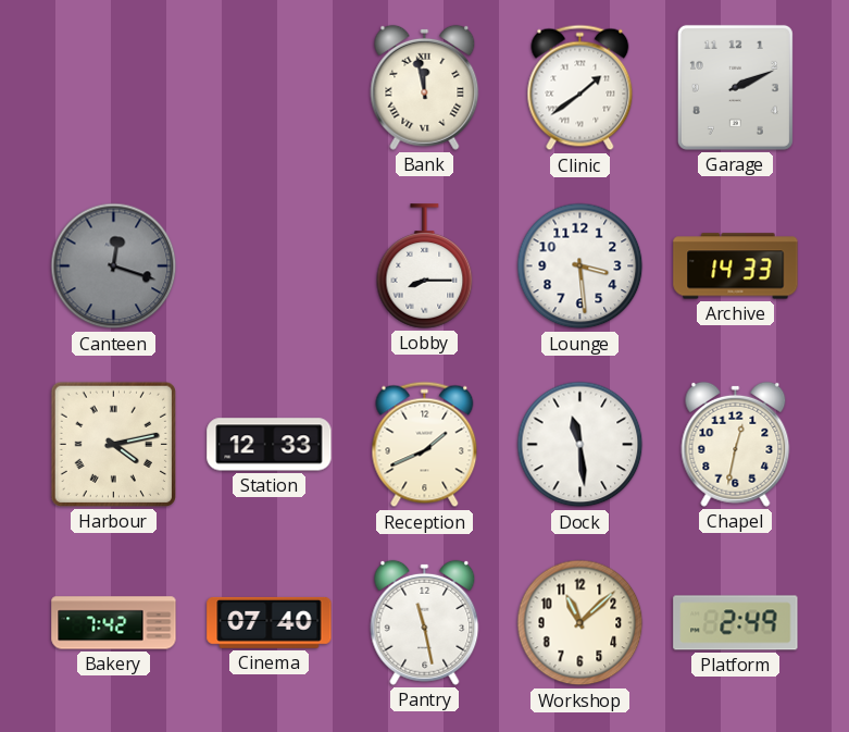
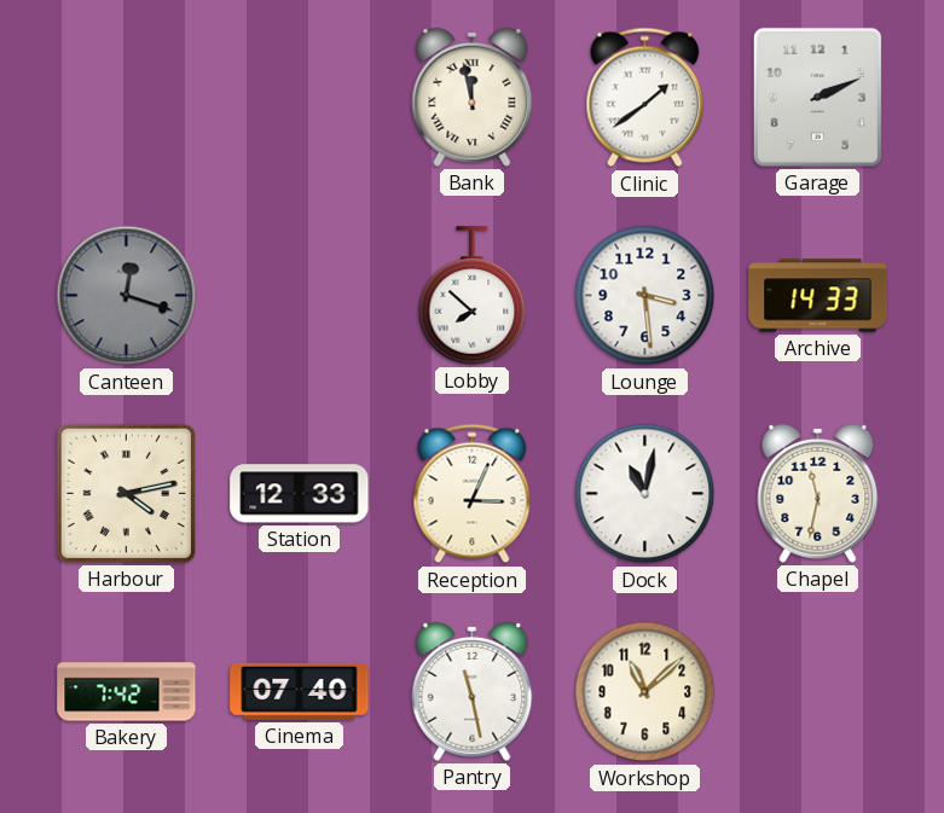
Lobby: 8:15 -> 7:52 (473, 296)
Reception: 1:41 -> 3:04 (473, 494)
Dock: 11:29 -> 11:02 (645, 494)
Chapel: 12:32 -> 11:32 (818, 493)
Platform: 2:49 -> none (736, 623)
